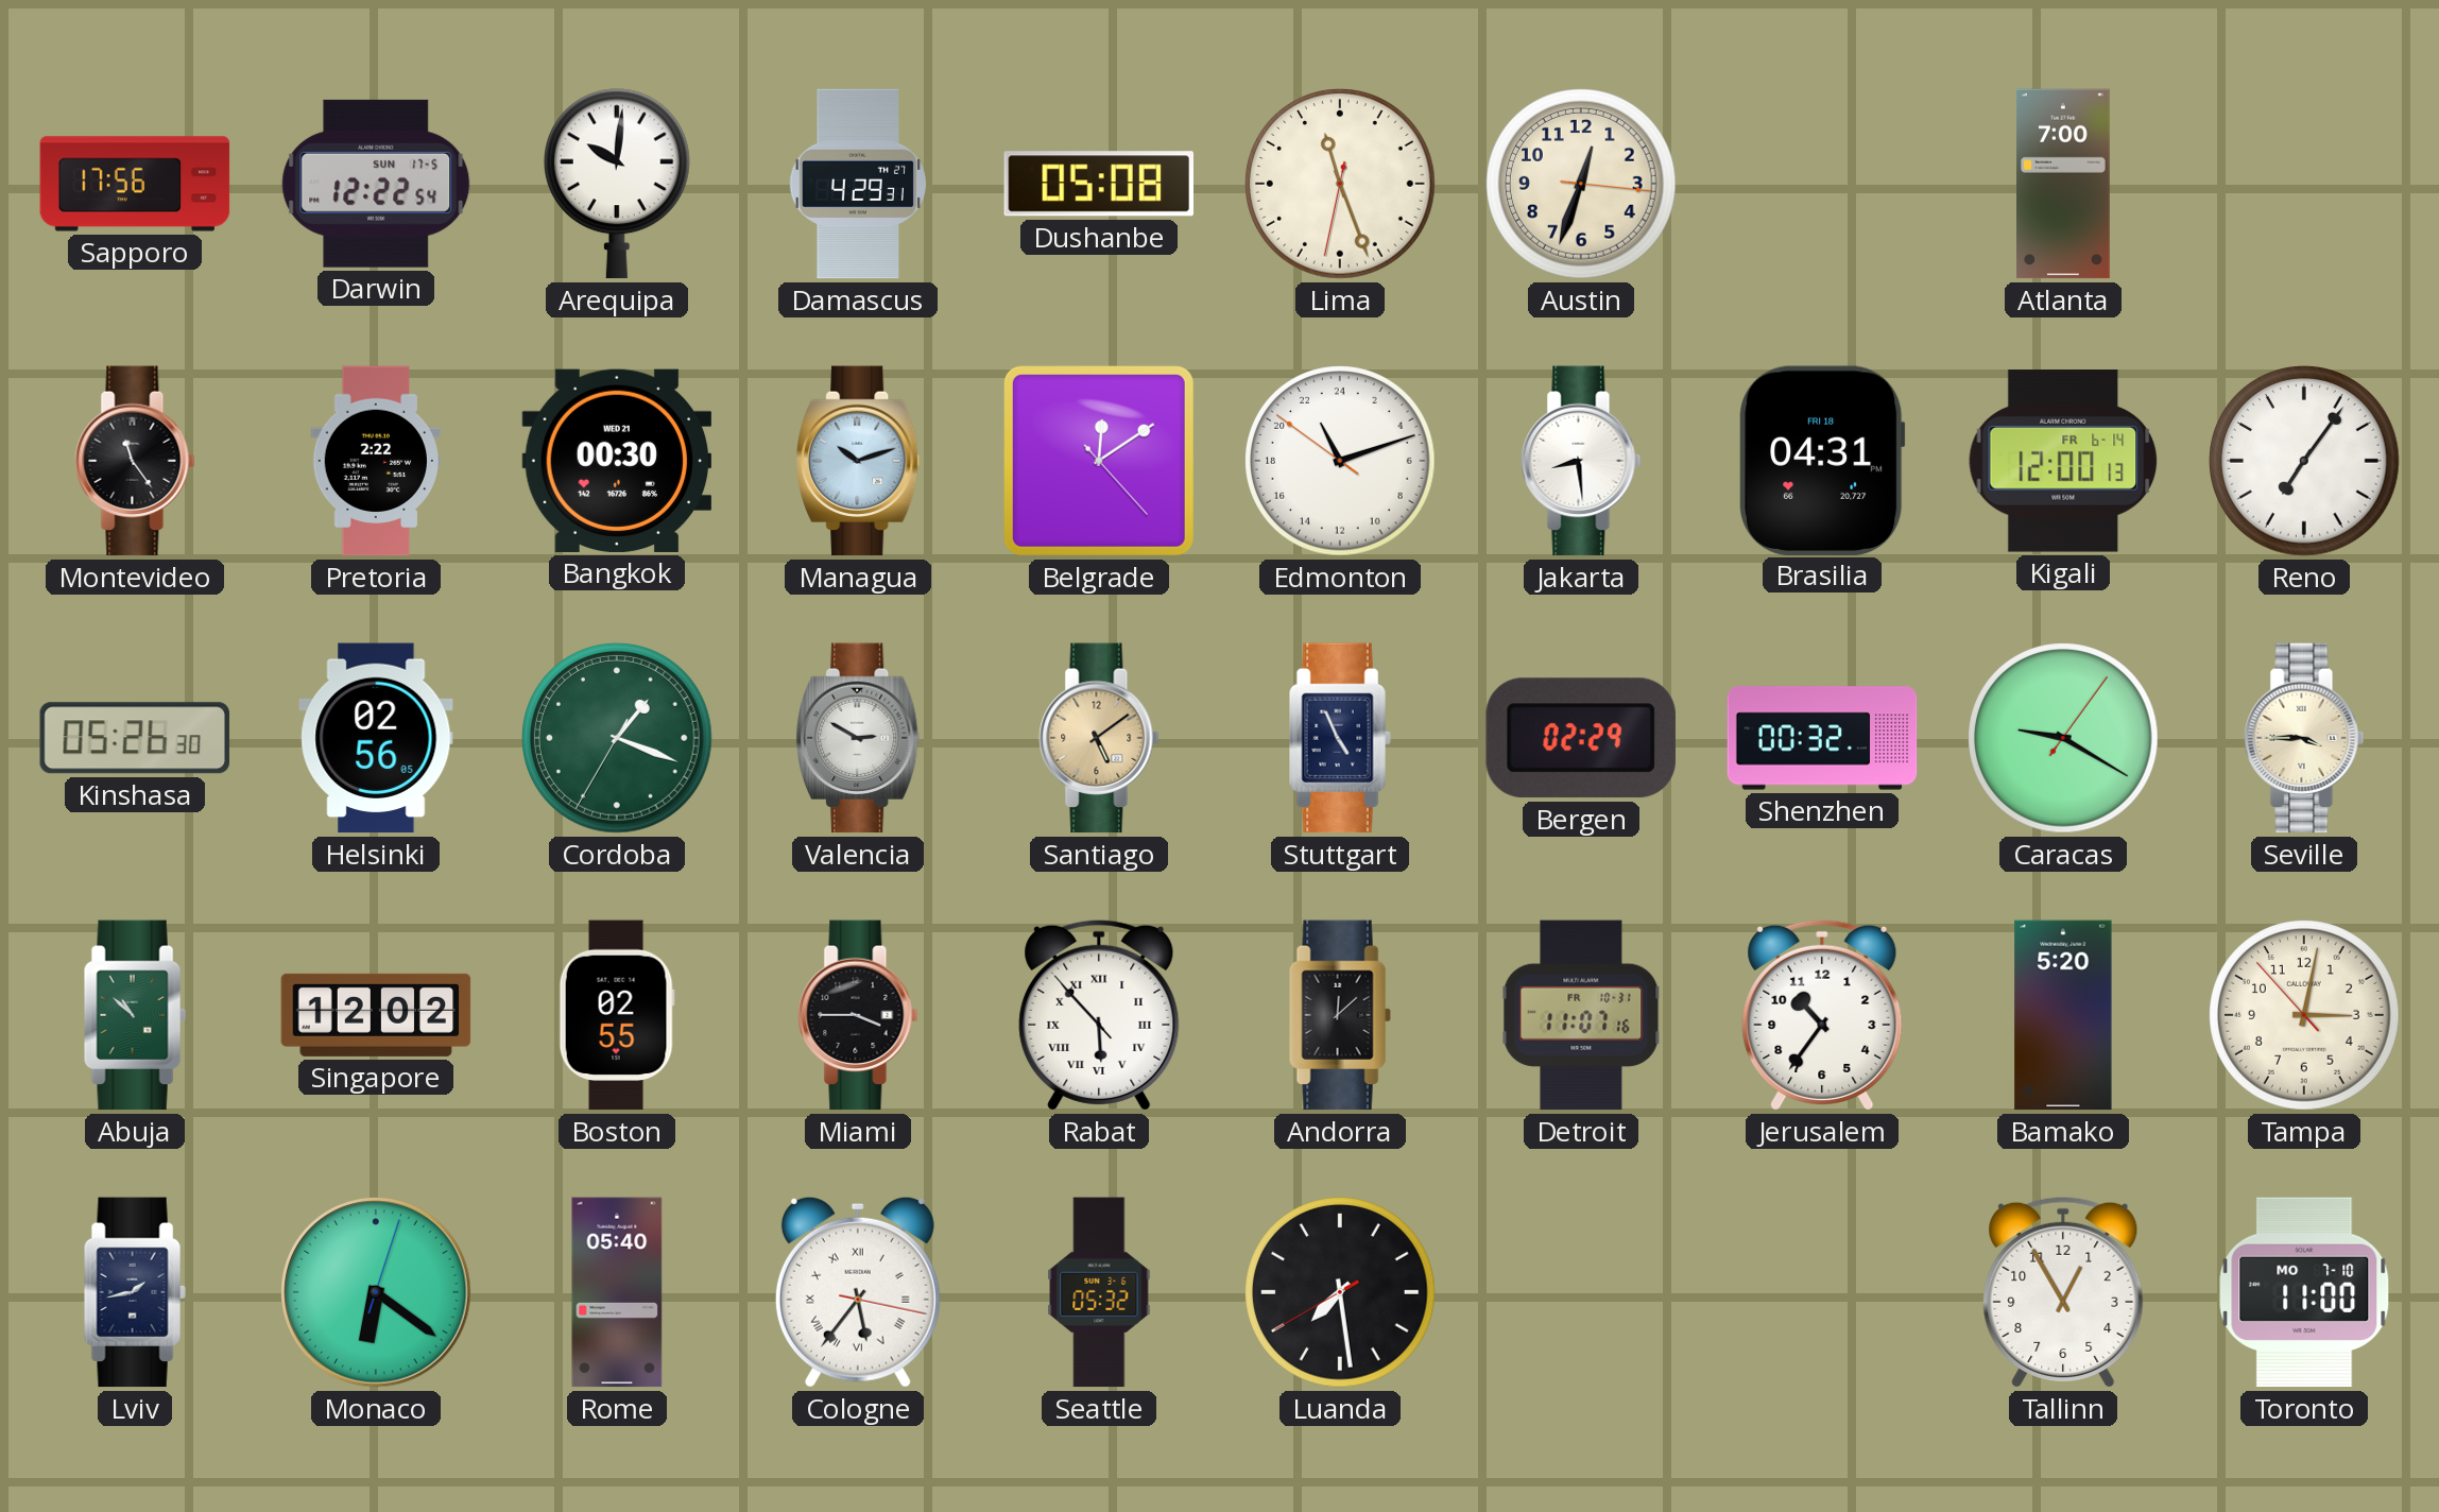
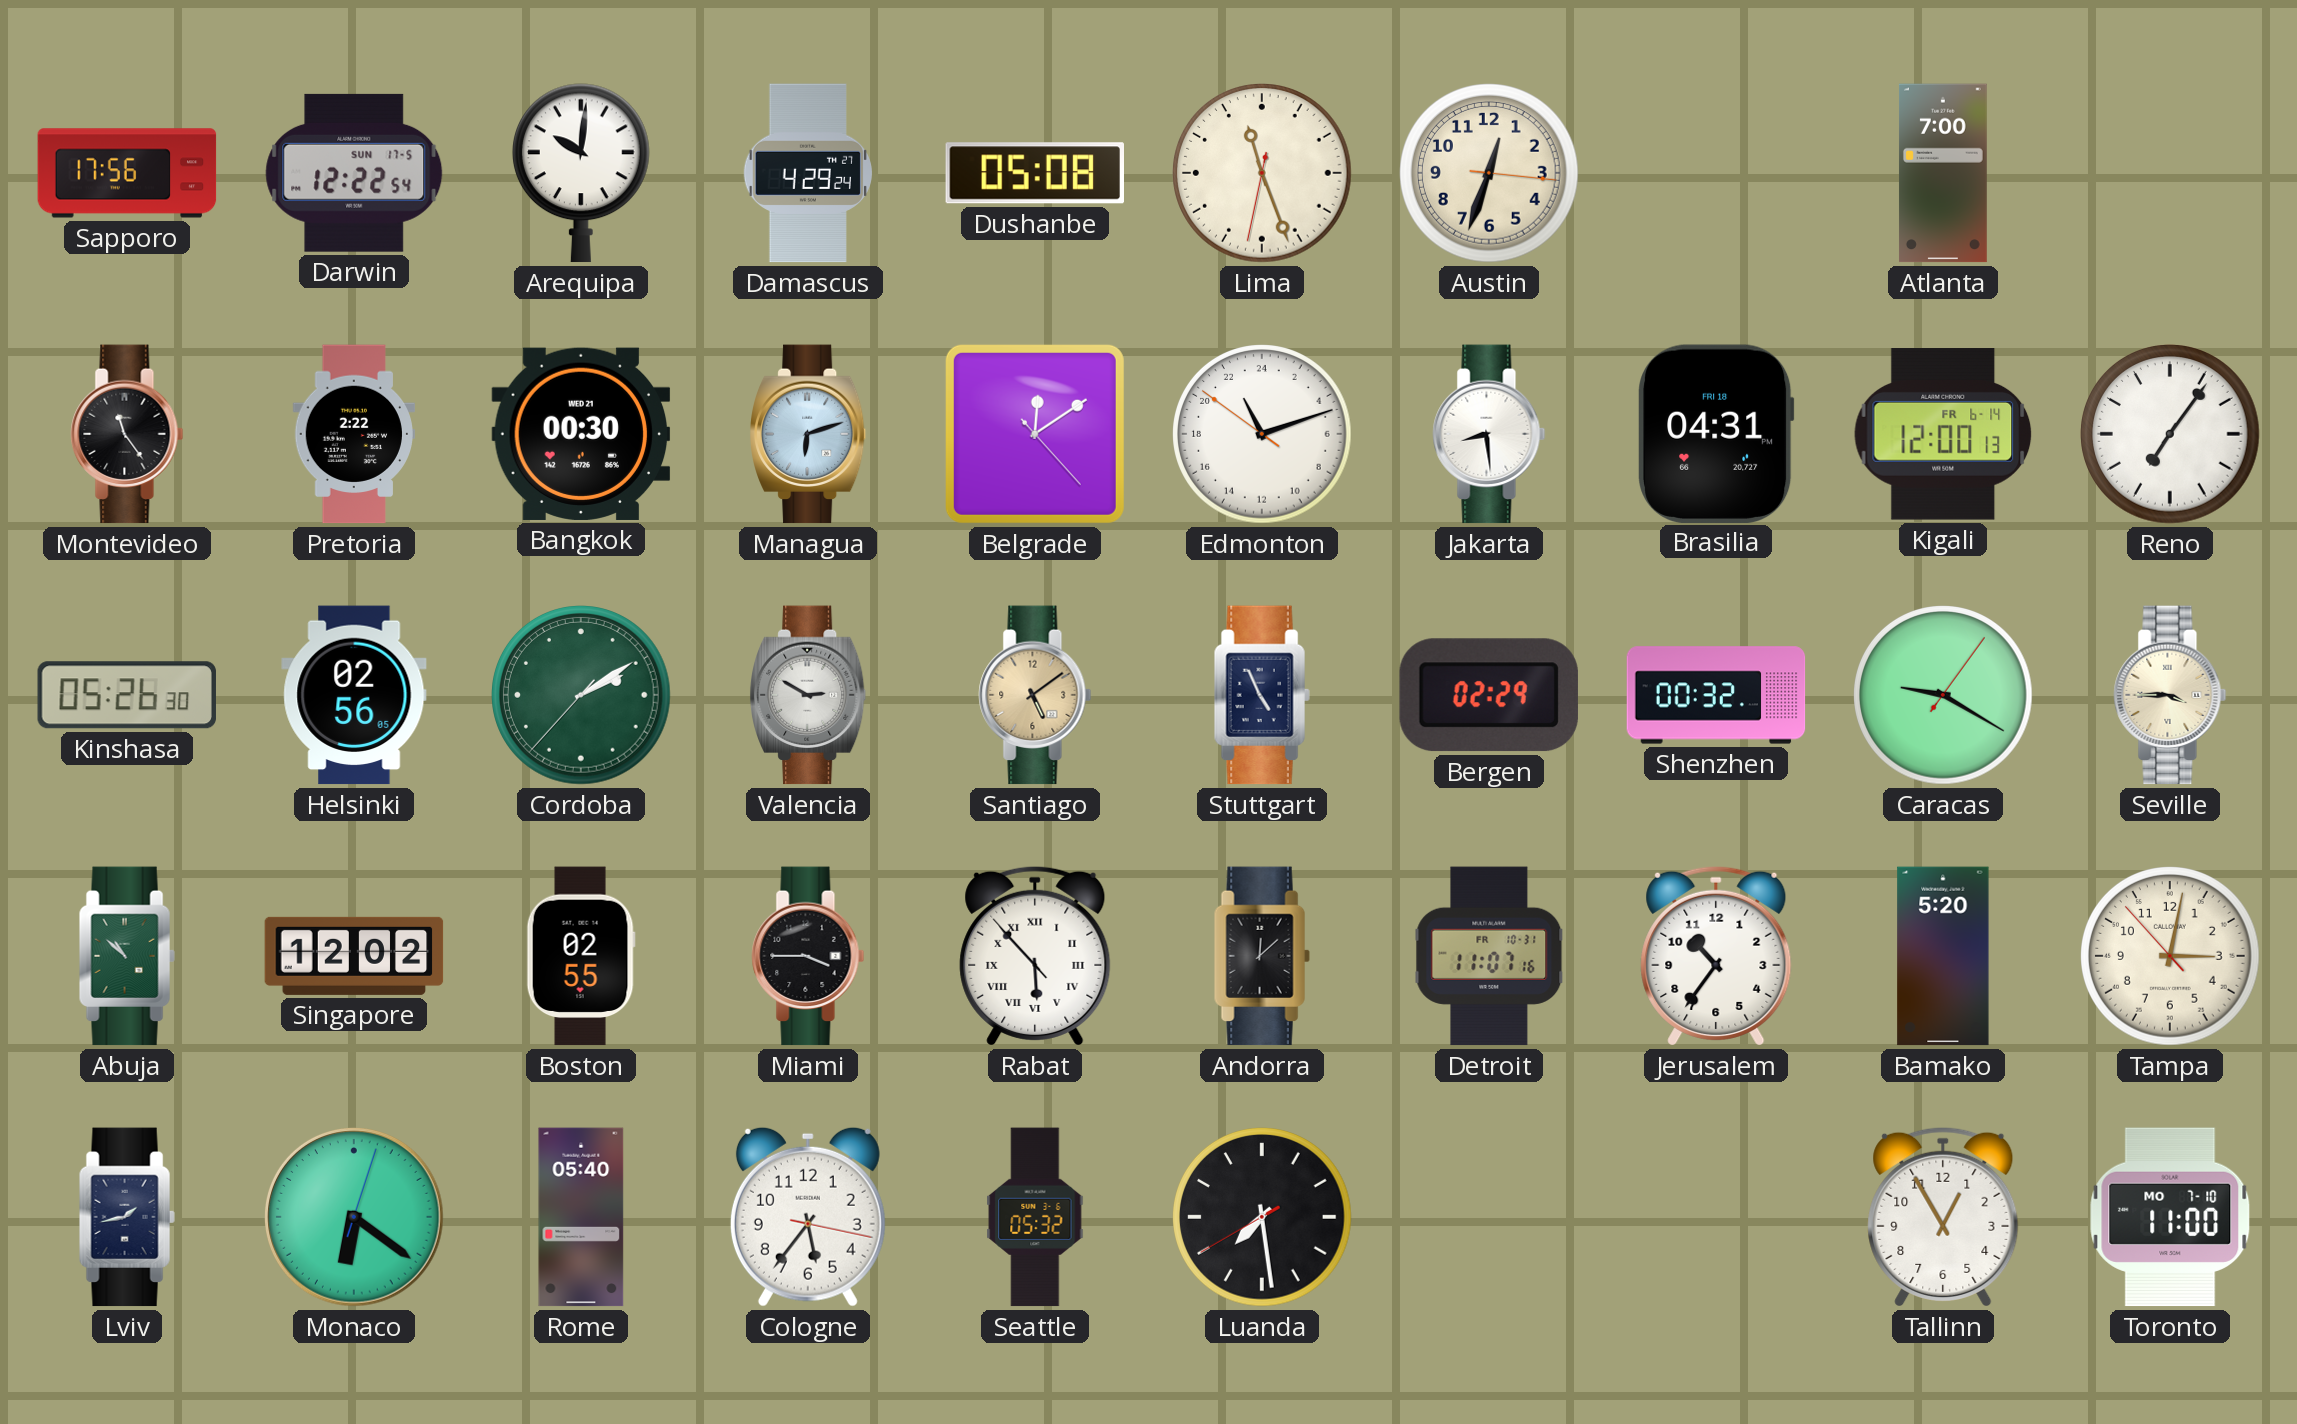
Damascus: 4:29:31 -> 4:29:24 (808, 173)
Managua: 10:12 -> 6:12 (808, 434)
Cordoba: 1:18 -> 2:09 (581, 695)
Cologne numerals: Roman -> Arabic (808, 1217)
